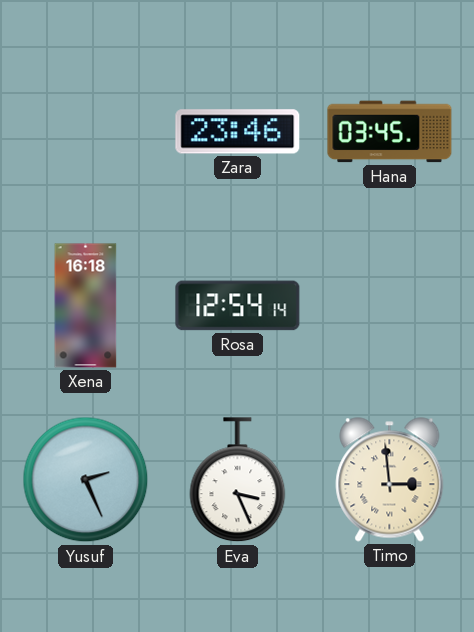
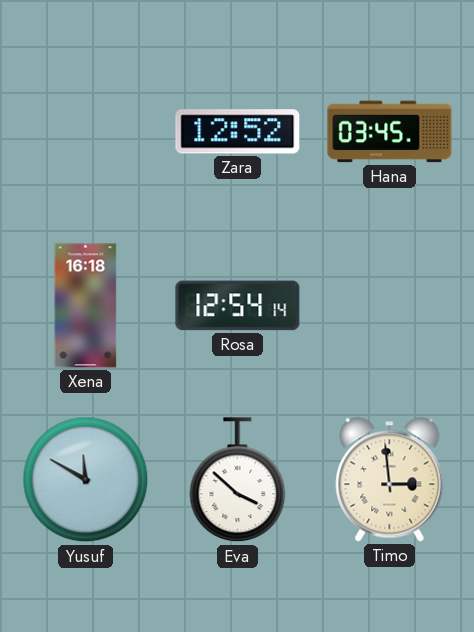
Zara: 23:46 -> 12:52 (238, 132)
Yusuf: 2:26 -> 11:50 (86, 480)
Eva: 3:26 -> 3:52 (238, 480)
